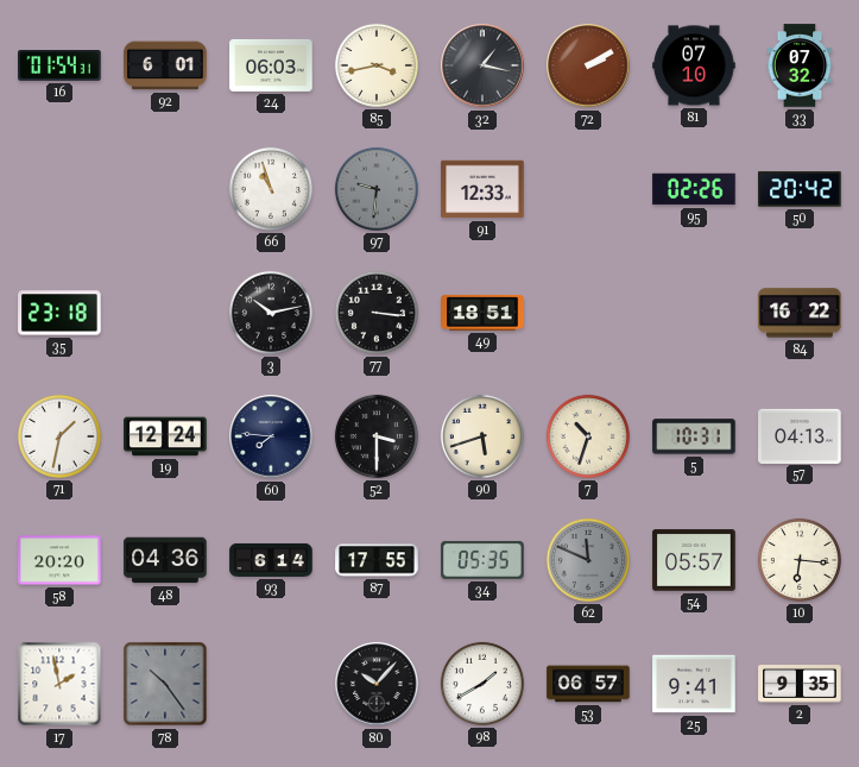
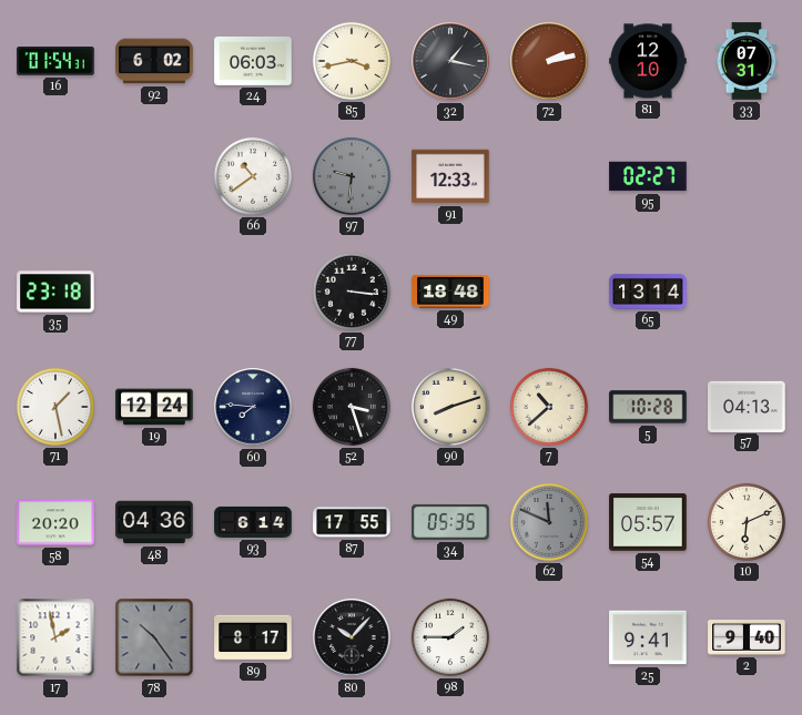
92: 6:01 -> 6:02 (154, 61)
72: 2:10 -> 2:13 (549, 61)
81: 07:10 -> 12:10 (648, 61)
33: 07:32 -> 07:31 (747, 61)
66: 10:57 -> 10:39 (253, 176)
95: 02:26 -> 02:27 (648, 176)
50: 20:42 -> none (800, 189)
3: 10:13 -> none (271, 313)
49: 18:51 -> 18:48 (450, 292)
65: none -> 13:14 (648, 292)
84: 16:22 -> none (800, 313)
71: 1:32 -> 1:28 (55, 407)
52: 3:30 -> 3:27 (352, 407)
90: 5:42 -> 8:12 (450, 407)
7: 10:33 -> 10:38 (549, 407)
5: 10:31 -> 10:28 (648, 407)
10: 6:16 -> 6:11 (747, 522)
89: none -> 8:17 (253, 637)
98: 1:40 -> 1:45 (450, 637)
53: 06:57 -> none (588, 684)
2: 9:35 -> 9:40 (747, 639)
